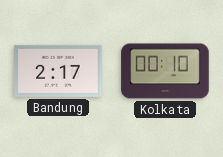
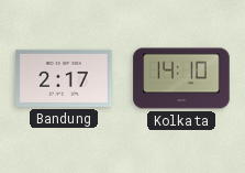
Kolkata: 00:10 -> 14:10 (181, 78)
